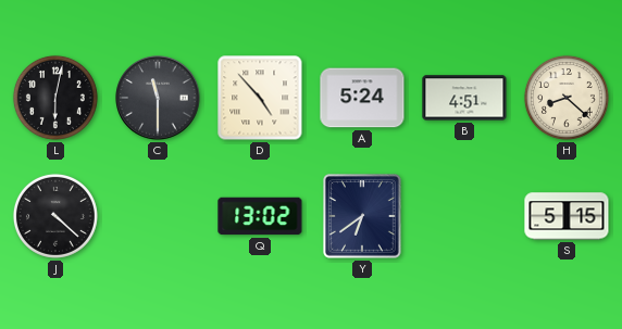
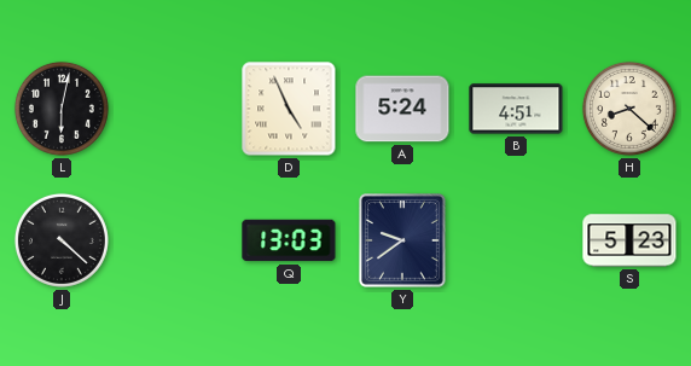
C: 11:30 -> none (158, 98)
D: 4:53 -> 4:56 (289, 109)
Q: 13:02 -> 13:03 (289, 240)
Y: 6:39 -> 9:39 (403, 242)
S: 5:15 -> 5:23 (629, 240)
